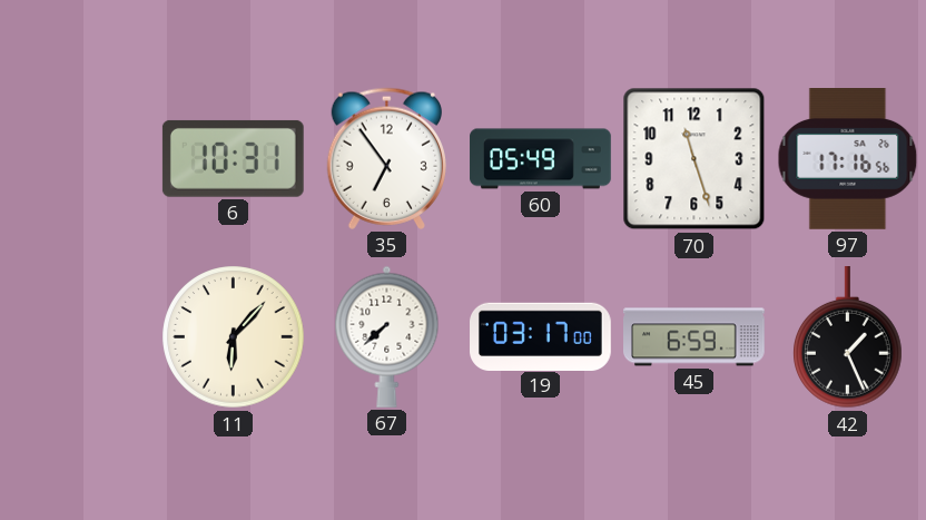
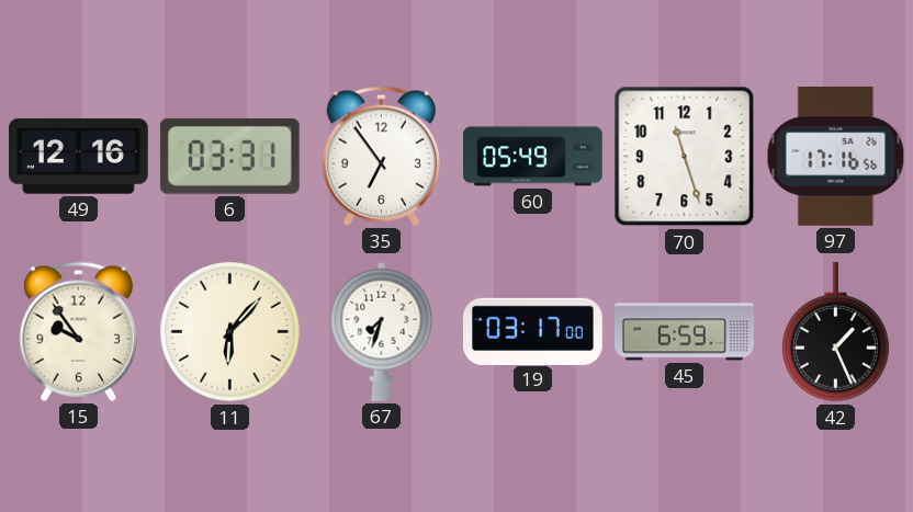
49: none -> 12:16 (79, 157)
6: 10:31 -> 03:31 (229, 156)
15: none -> 9:54 (78, 331)
67: 7:38 -> 7:33 (382, 331)
